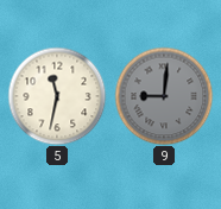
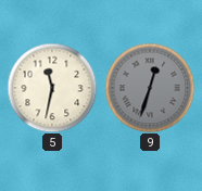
9: 9:01 -> 12:33 (150, 88)
